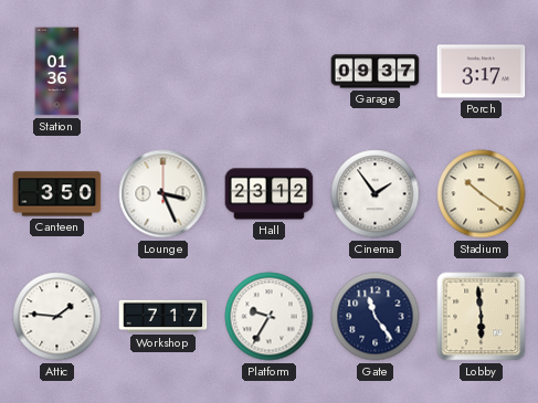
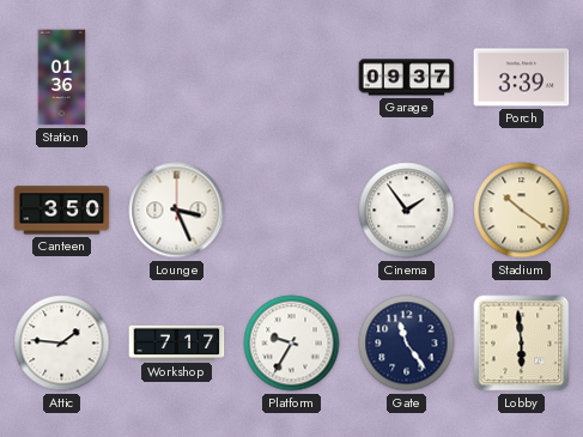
Porch: 3:17 -> 3:39 (522, 78)
Hall: 23:12 -> none (270, 194)
